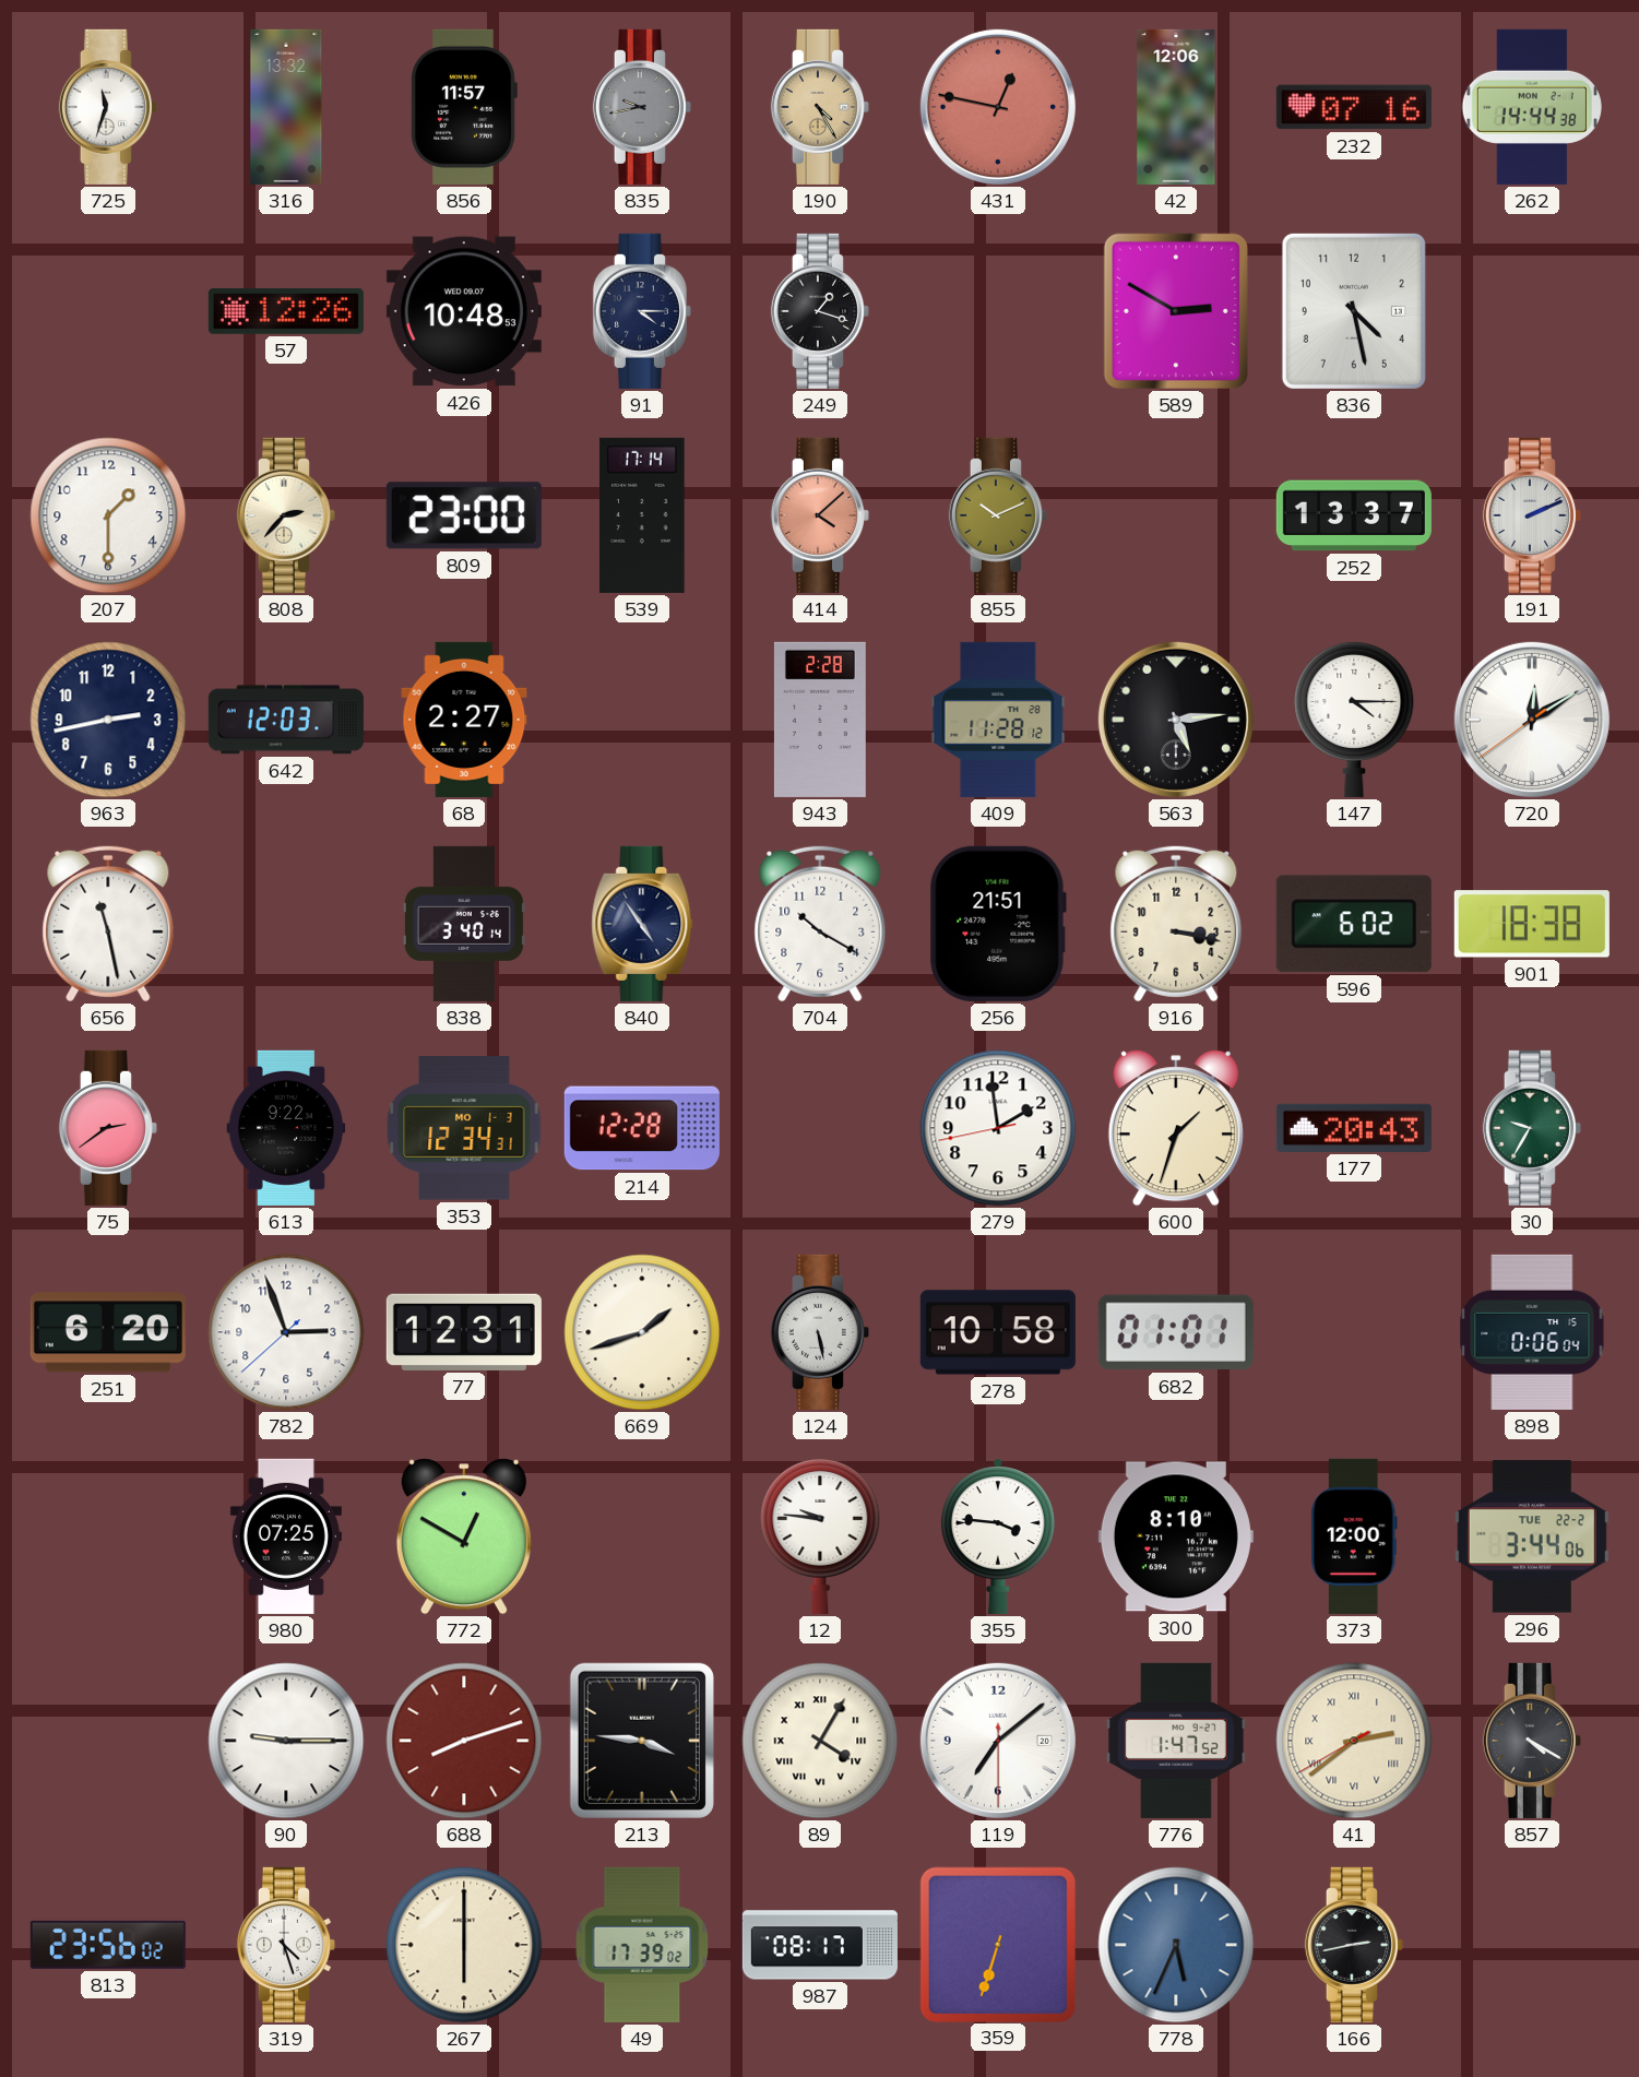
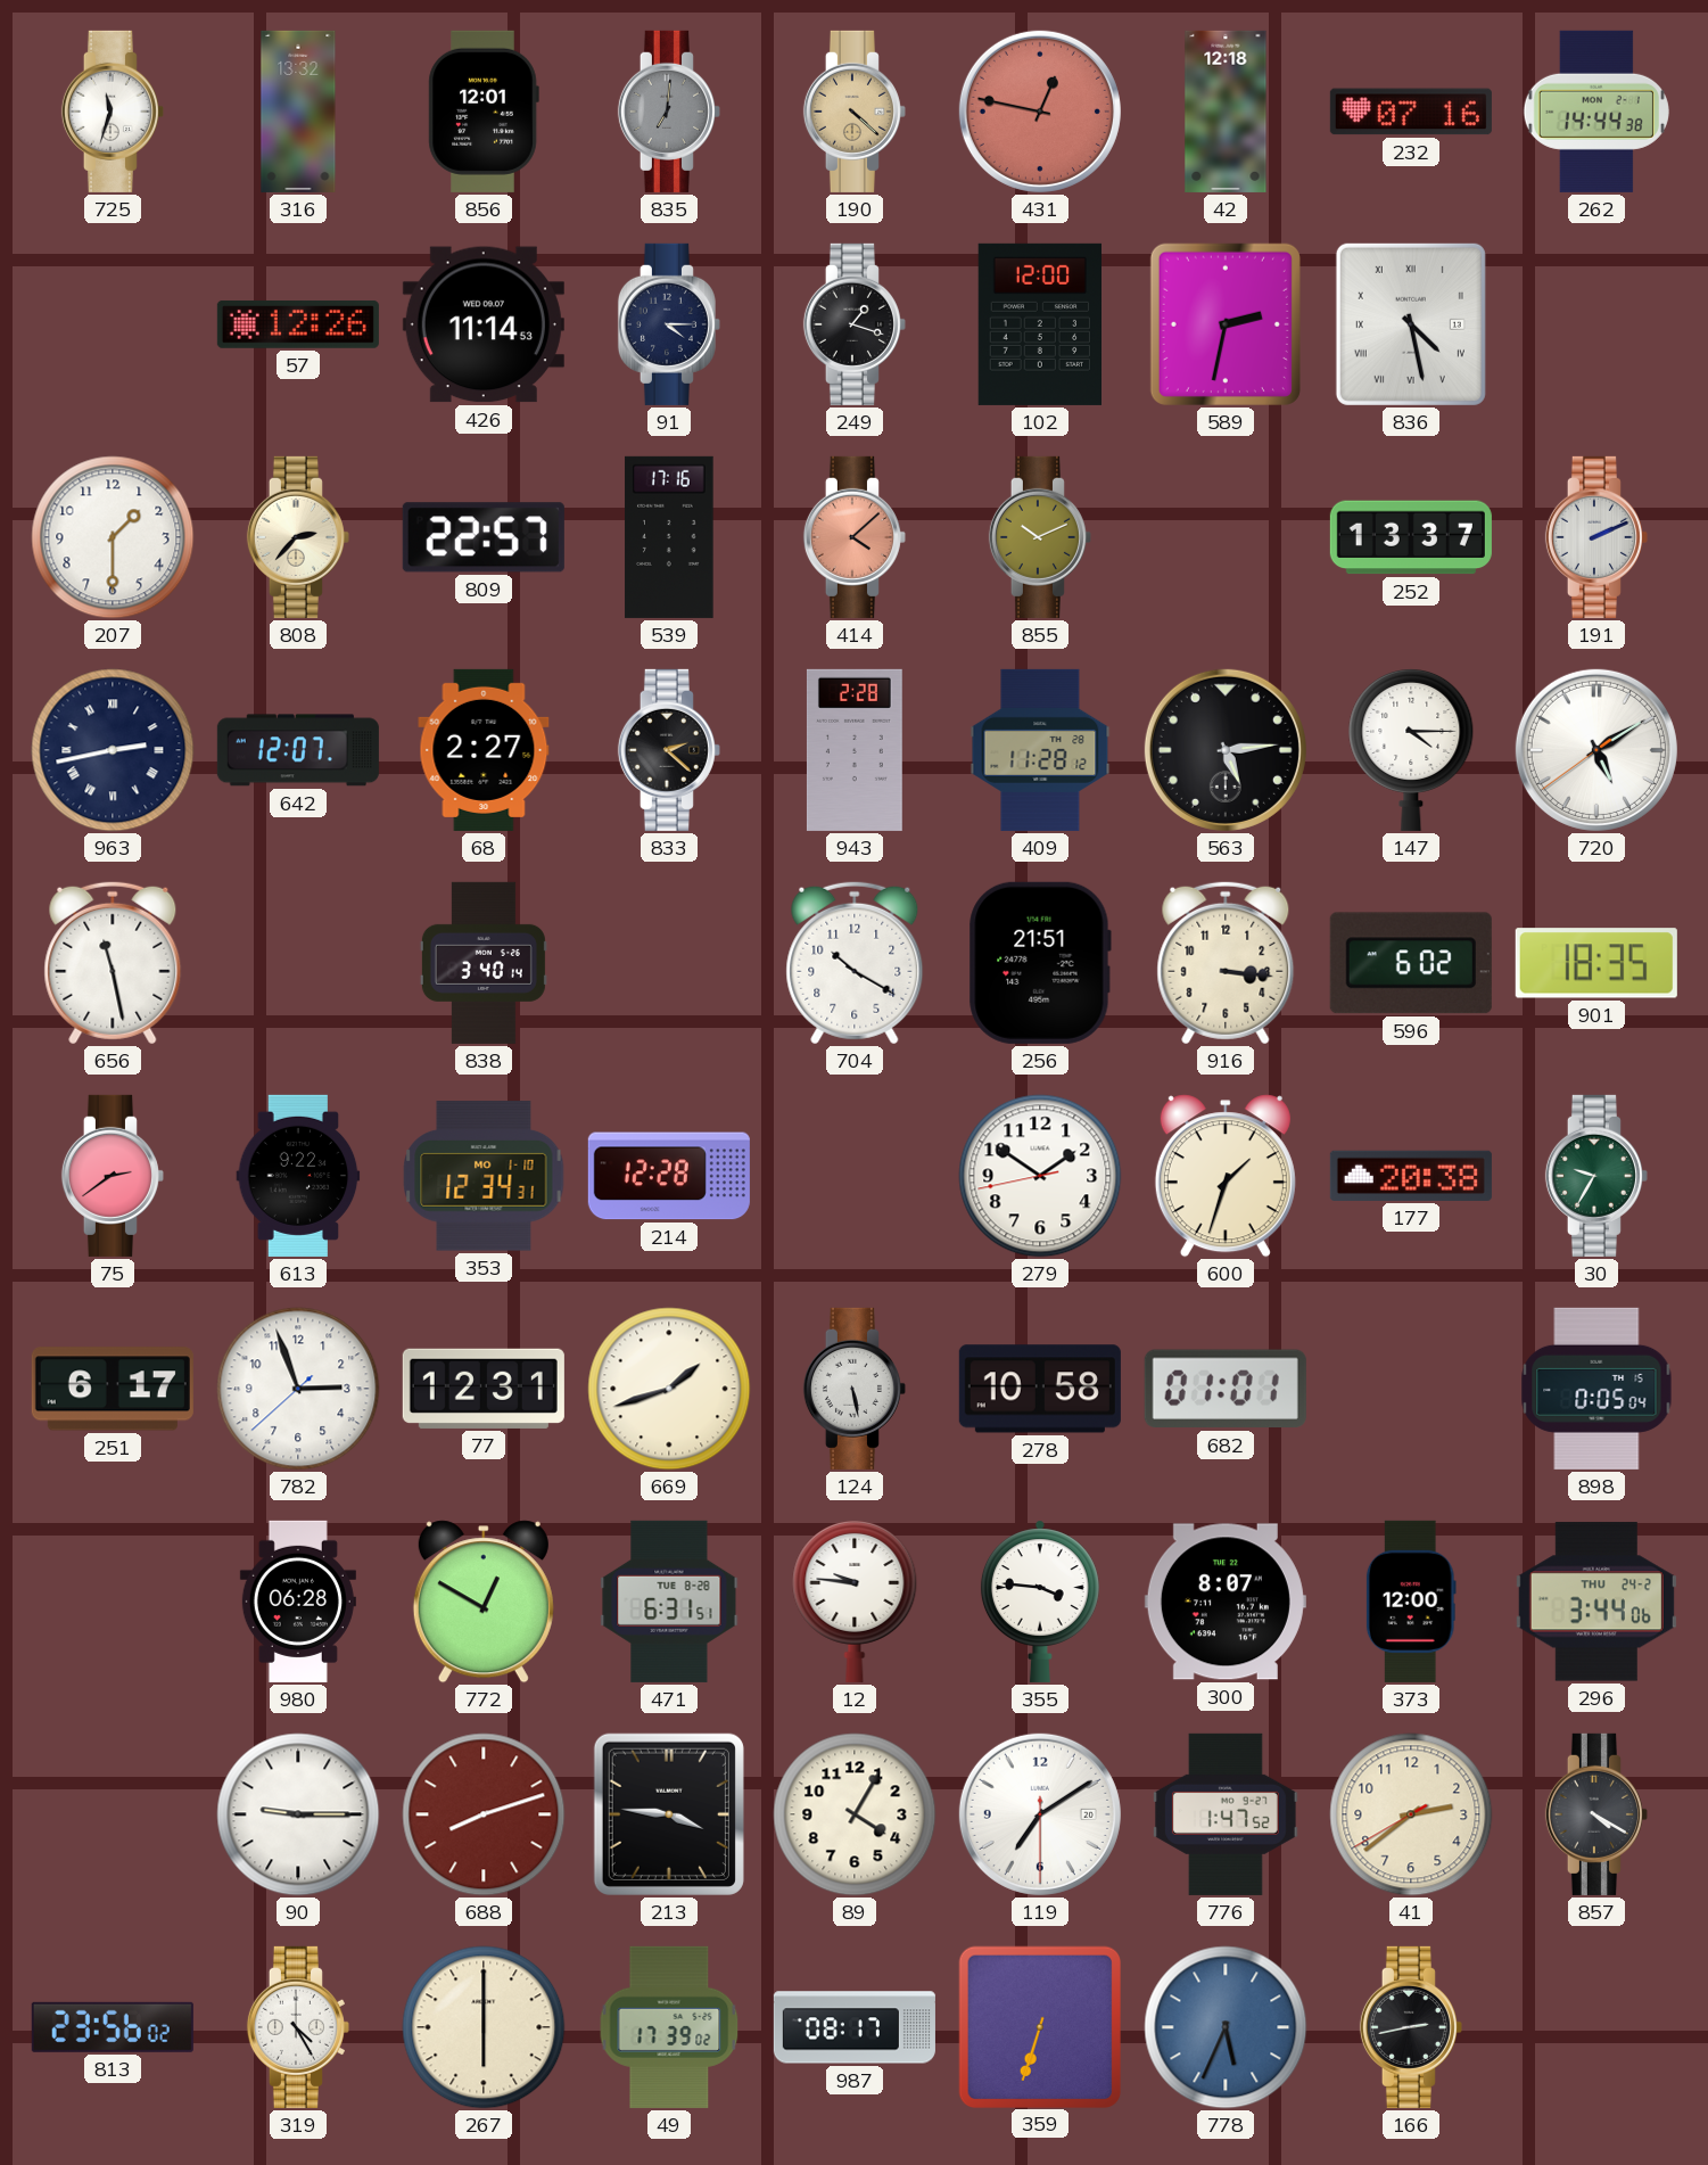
856: 11:57 -> 12:01 (484, 112)
835: 9:43 -> 7:01 (669, 112)
190: 4:25 -> 4:22 (855, 112)
42: 12:06 -> 12:18 (1226, 112)
426: 10:48 -> 11:14 (484, 324)
102: none -> 12:00 (1039, 324)
589: 2:50 -> 2:32 (1226, 324)
836 numerals: Arabic -> Roman (1411, 324)
809: 23:00 -> 22:57 (484, 537)
539: 17:14 -> 17:16 (669, 537)
963 numerals: Arabic -> Roman (113, 750)
642: 12:03 -> 12:07 (298, 750)
833: none -> 2:22 (669, 750)
720: 12:09 -> 5:09 (1596, 750)
840: 4:54 -> none (642, 924)
916: 3:17 -> 3:16 (1226, 963)
901: 18:38 -> 18:35 (1596, 963)
353 date: MO 1-3 -> MO 1-10 (484, 1176)
279: 1:58 -> 1:50 (1040, 1176)
177: 20:43 -> 20:38 (1411, 1176)
251: 6:20 -> 6:17 (113, 1389)
898: 0:06 -> 0:05 (1596, 1389)
980: 07:25 -> 06:28 (298, 1602)
471: none -> 6:31 (669, 1602)
300: 8:10 -> 8:07 (1226, 1602)
296 date: TUE 22-2 -> THU 24-2 (1596, 1602)
89 numerals: Roman -> Arabic (855, 1814)
119: 7:08 -> 7:09 (1040, 1814)
41 numerals: Roman -> Arabic (1411, 1814)
319: 4:27 -> 4:25 (298, 2027)
